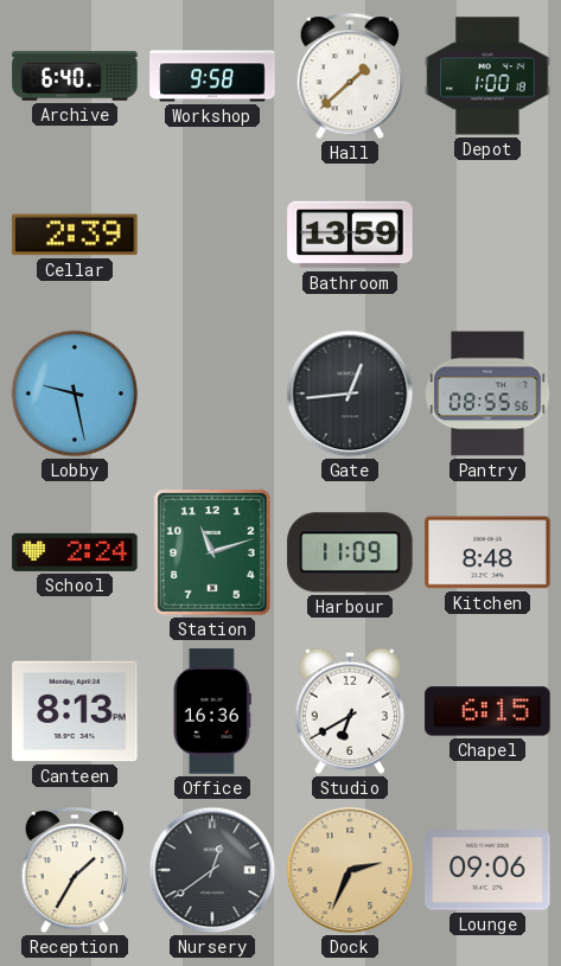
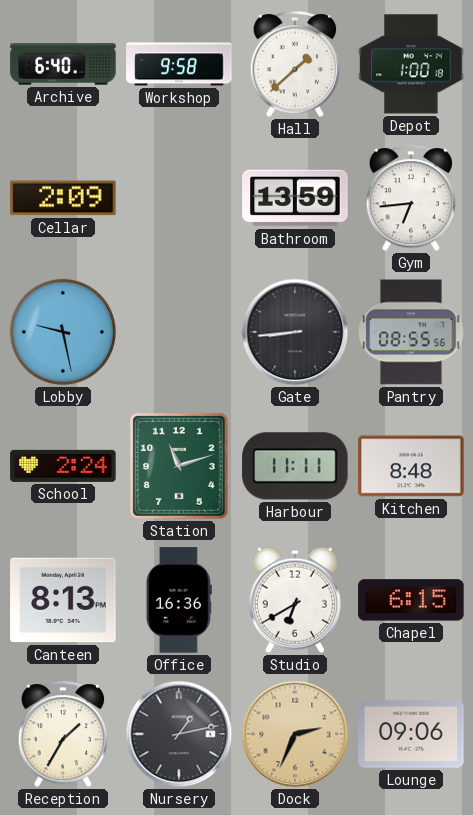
Cellar: 2:39 -> 2:09 (63, 198)
Gym: none -> 6:44 (411, 199)
Gate: 12:44 -> 8:44 (295, 332)
Harbour: 11:09 -> 11:11 (295, 466)
Nursery: 12:39 -> 1:13 (179, 734)
